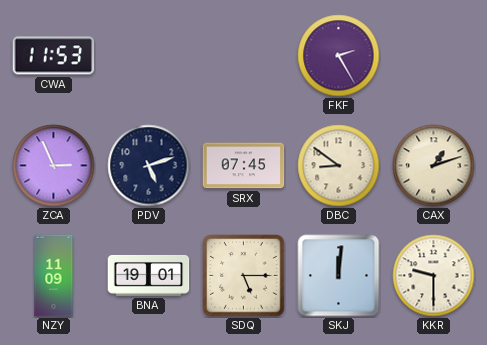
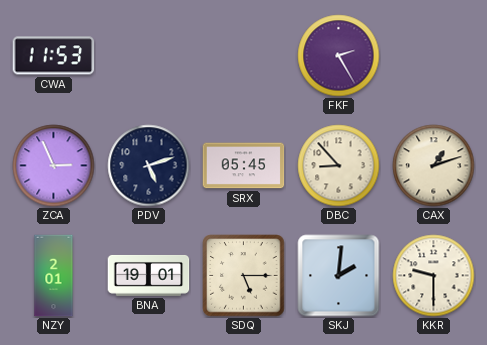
SRX: 07:45 -> 05:45 (244, 166)
DBC: 8:51 -> 8:53 (339, 166)
NZY: 11:09 -> 2:01 (54, 276)
SKJ: 12:01 -> 2:01 (339, 276)
